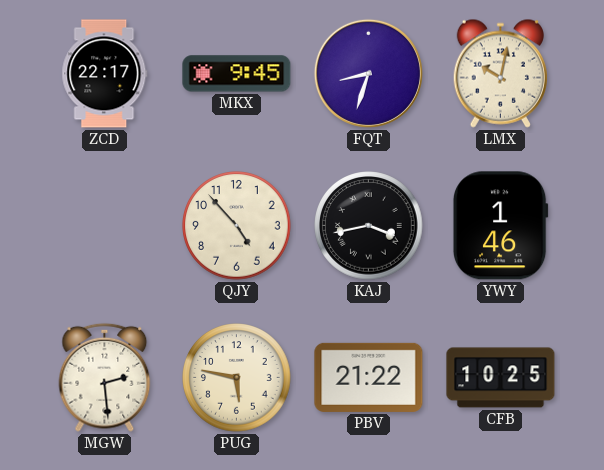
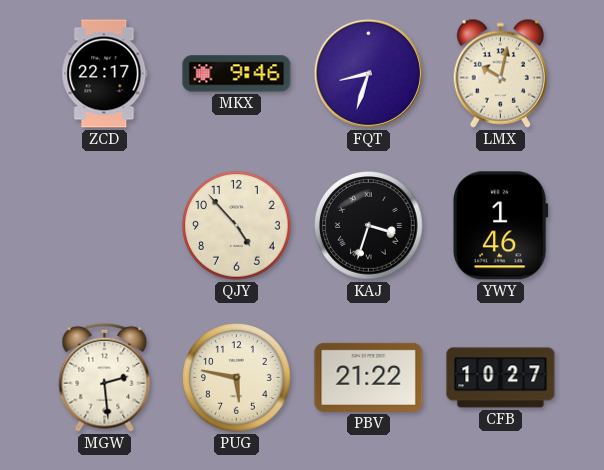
MKX: 9:45 -> 9:46 (237, 74)
KAJ: 3:43 -> 3:33 (369, 226)
CFB: 10:25 -> 10:27 (501, 378)
